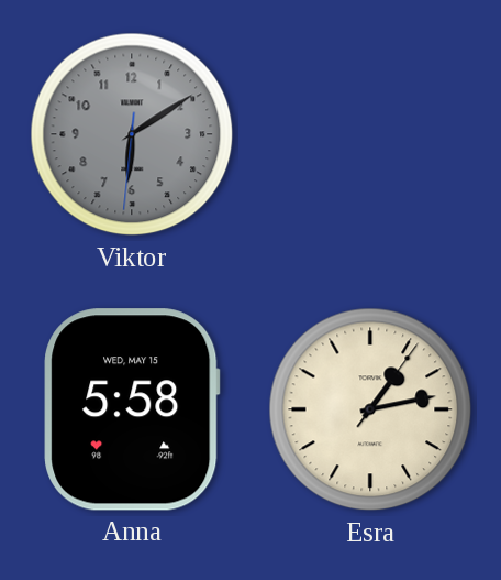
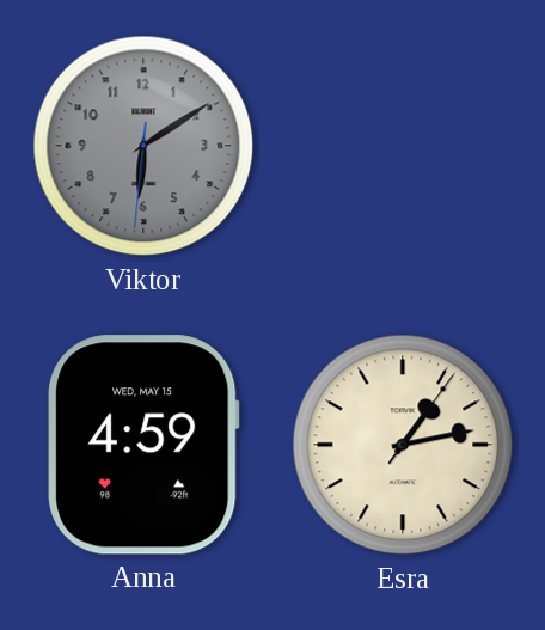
Anna: 5:58 -> 4:59 (143, 445)
